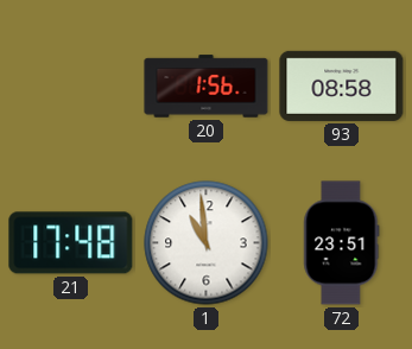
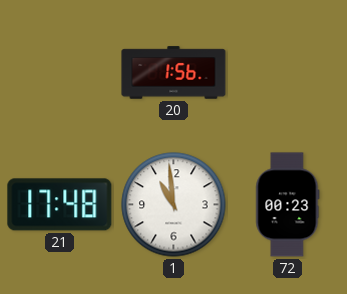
93: 08:58 -> none (342, 85)
72: 23:51 -> 00:23 (288, 205)
